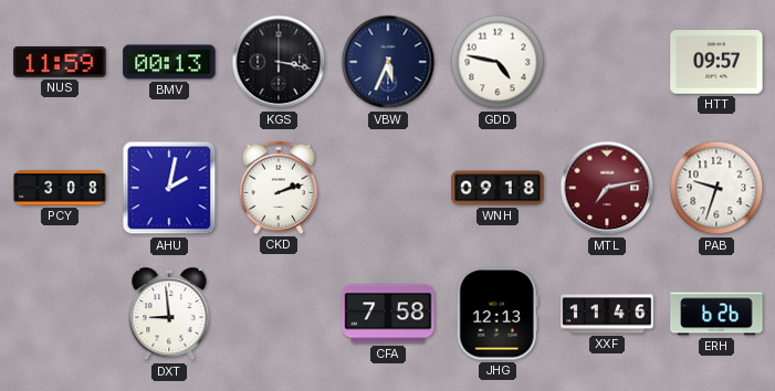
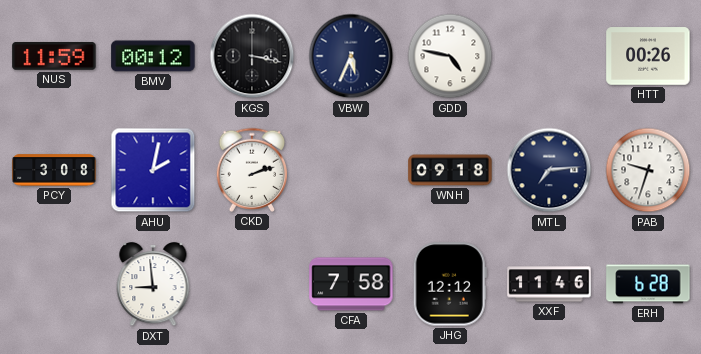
BMV: 00:13 -> 00:12 (153, 56)
HTT: 09:57 -> 00:26 (648, 56)
MTL: 7:13 -> 7:14 (549, 170)
MTL dial: burgundy -> navy (549, 170)
JHG: 12:13 -> 12:12 (450, 284)
ERH: 6:26 -> 6:28 (648, 284)
